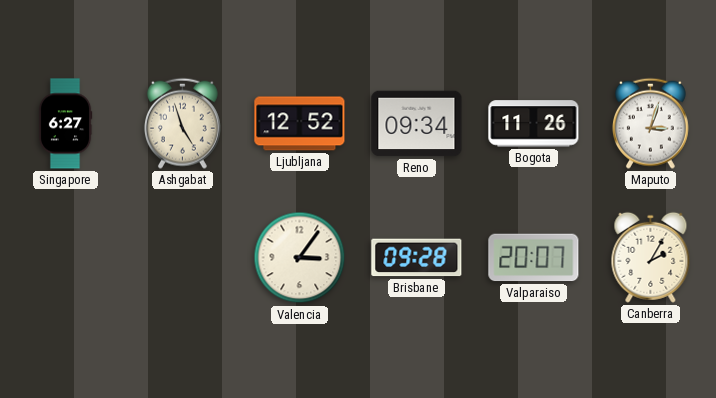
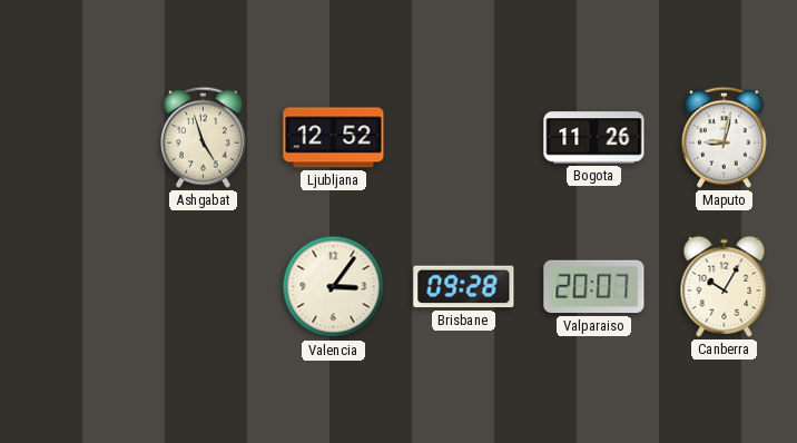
Singapore: 6:27 -> none (65, 124)
Reno: 09:34 -> none (417, 124)
Maputo: 3:03 -> 9:02 (724, 137)
Canberra: 2:05 -> 10:05 (725, 286)
